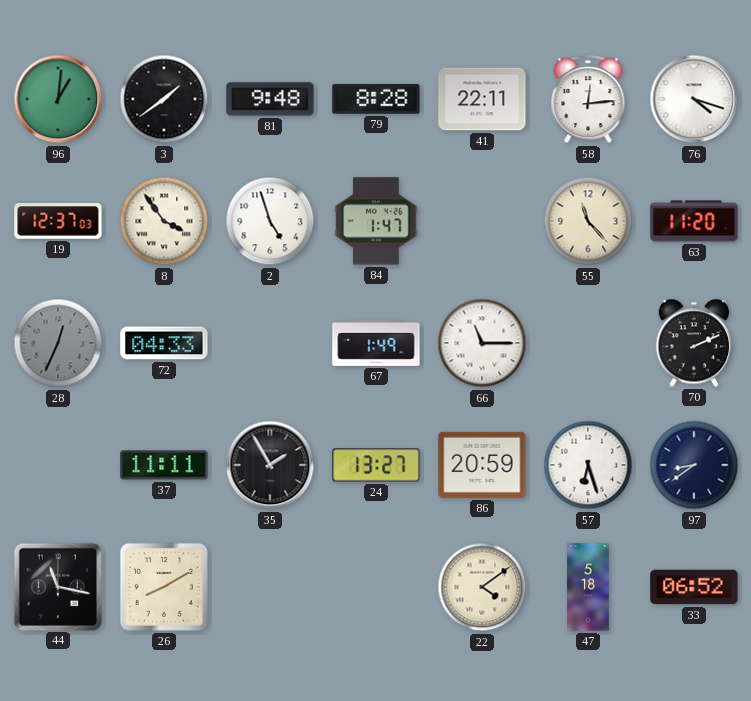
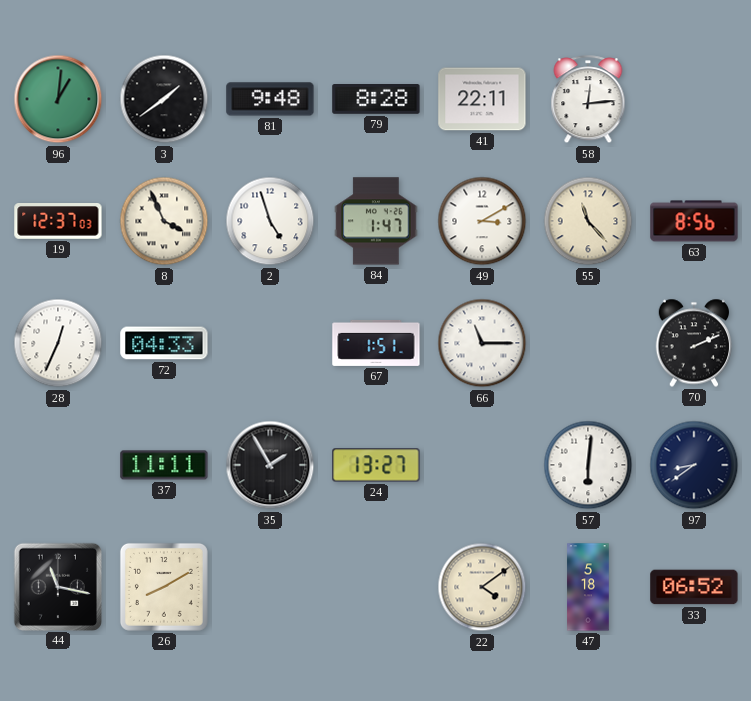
76: 4:18 -> none (694, 99)
8: 3:54 -> 3:56 (164, 221)
49: none -> 3:10 (482, 221)
63: 11:20 -> 8:56 (694, 221)
28 dial: grey -> white (58, 343)
67: 1:49 -> 1:51 (376, 343)
86: 20:59 -> none (482, 465)
57: 6:27 -> 6:01 (588, 465)
